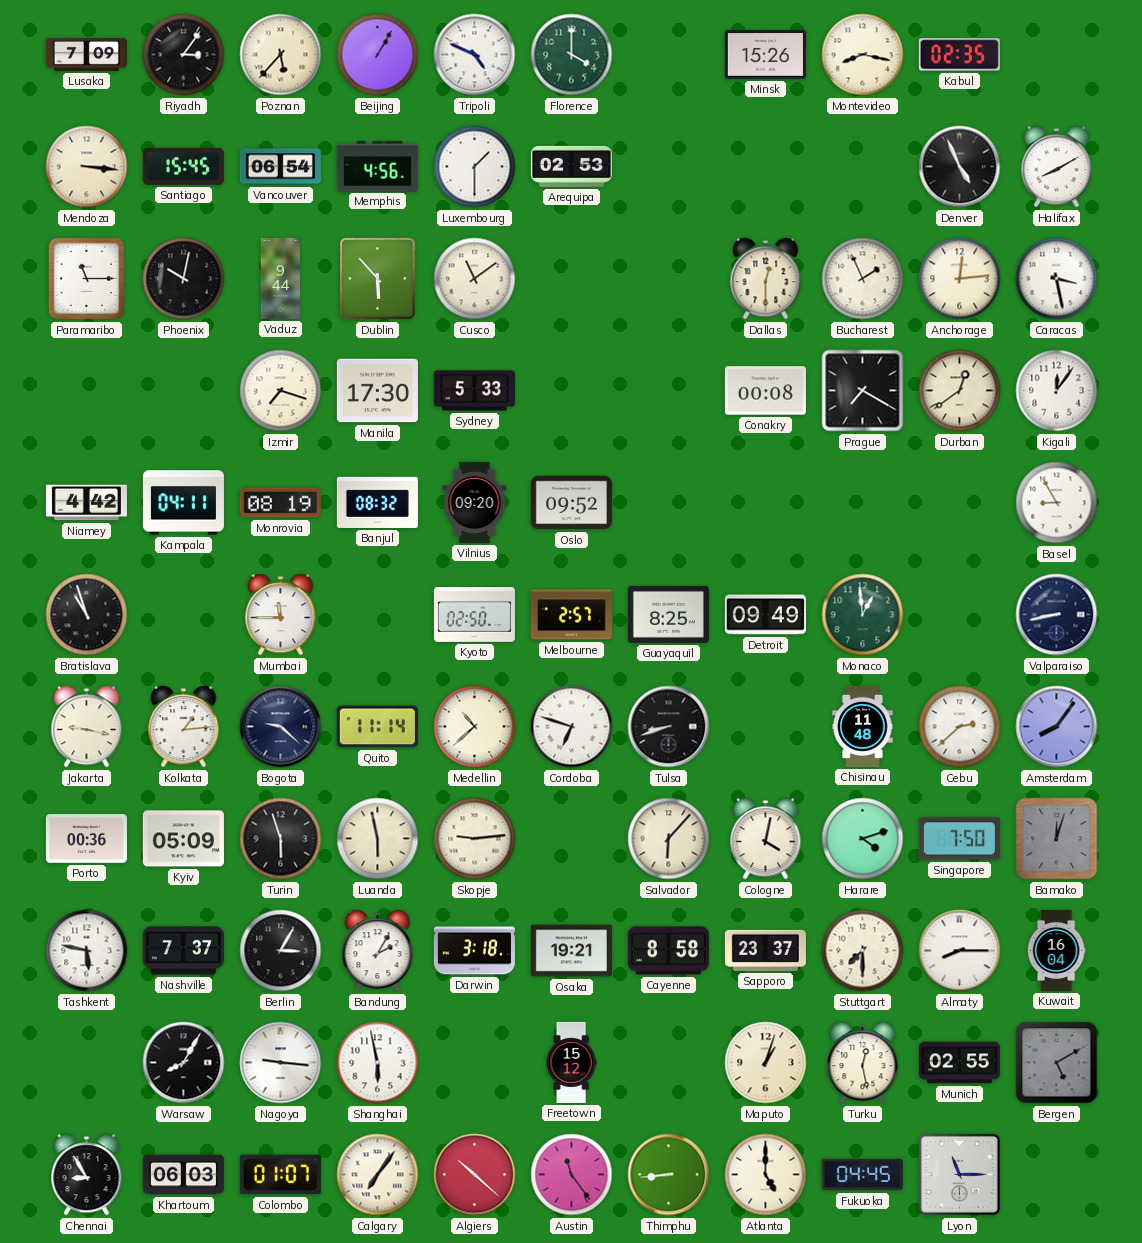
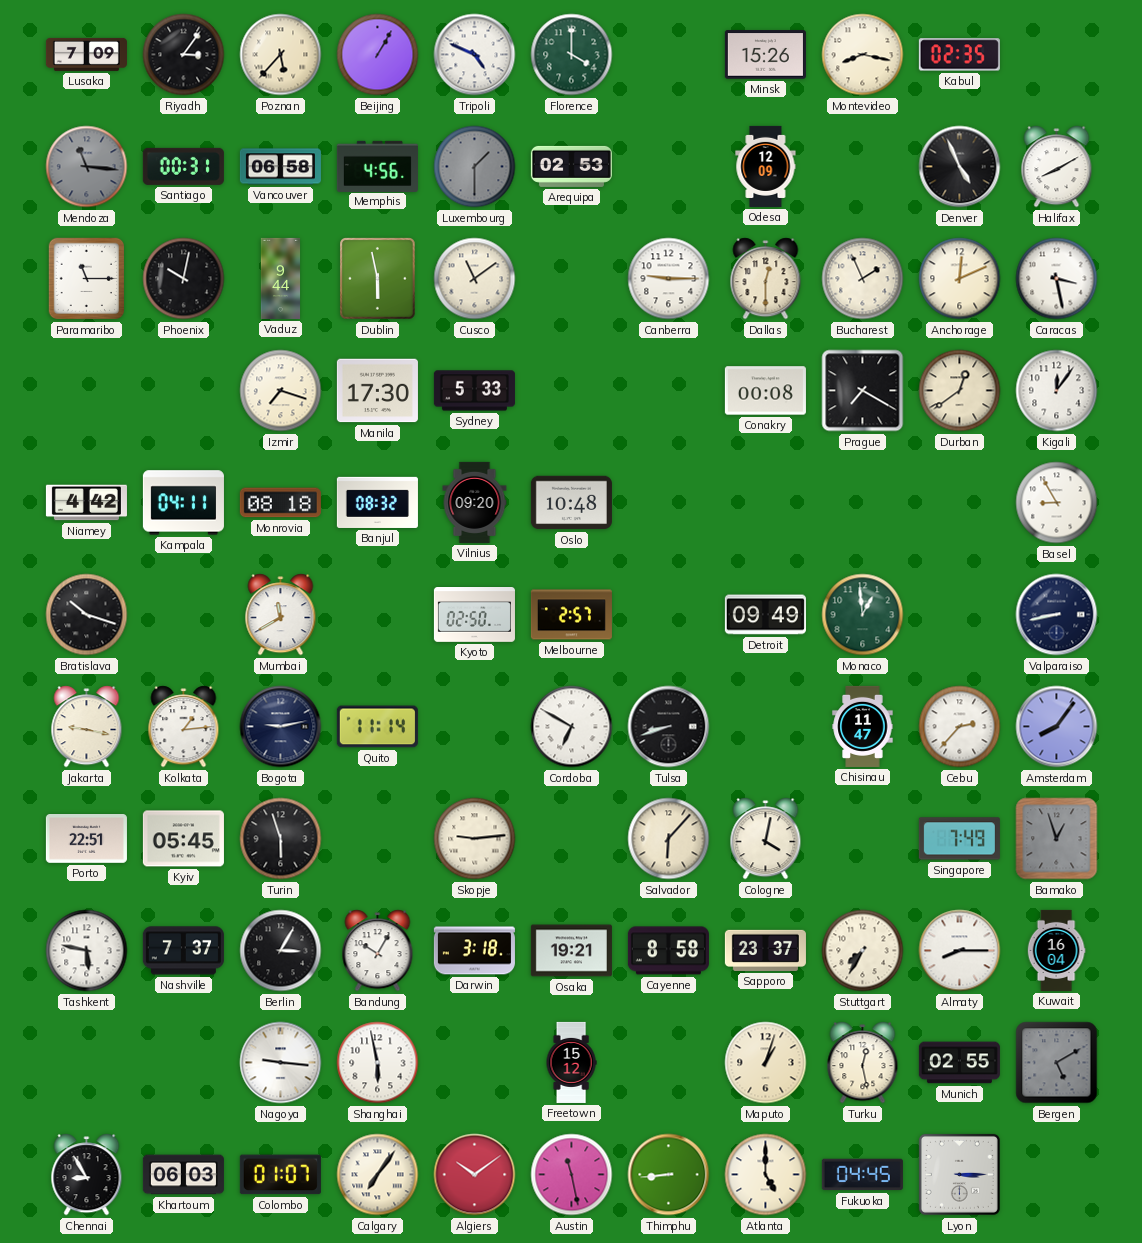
Mendoza: 3:16 -> 11:16 (87, 167)
Mendoza dial: cream -> grey (87, 167)
Santiago: 15:45 -> 00:31 (183, 166)
Vancouver: 06:54 -> 06:58 (280, 167)
Luxembourg dial: white -> grey (475, 167)
Odesa: none -> 12:09 (766, 166)
Dublin: 5:53 -> 5:58 (378, 279)
Canberra: none -> 9:15 (669, 279)
Anchorage: 12:14 -> 12:11 (960, 279)
Monrovia: 08:19 -> 08:18 (280, 503)
Oslo: 09:52 -> 10:48 (571, 503)
Bratislava: 10:57 -> 10:18 (87, 615)
Mumbai: 11:45 -> 11:40 (281, 615)
Guayaquil: 8:25 -> none (668, 614)
Bogota: 9:22 -> 9:13 (281, 727)
Medellin: 10:38 -> none (475, 727)
Cordoba: 6:48 -> 6:50 (572, 727)
Chisinau: 11:48 -> 11:47 (863, 726)
Cebu: 2:38 -> 2:37 (960, 727)
Porto: 00:36 -> 22:51 (86, 839)
Kyiv: 05:09 -> 05:45 (183, 839)
Luanda: 5:58 -> none (378, 839)
Harare: 4:12 -> none (863, 839)
Singapore: 7:50 -> 7:49 (959, 839)
Bamako: 12:03 -> 12:57 (1057, 839)
Bandung: 2:05 -> 10:05 (378, 951)
Stuttgart: 7:30 -> 7:35 (863, 951)
Warsaw: 8:05 -> none (184, 1063)
Algiers: 10:22 -> 10:09 (475, 1175)
Austin: 11:24 -> 11:28 (572, 1175)
Lyon: 11:15 -> 3:15 (959, 1174)
